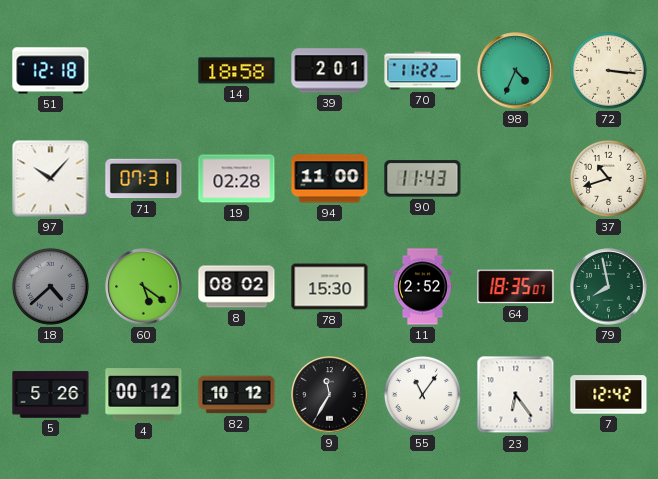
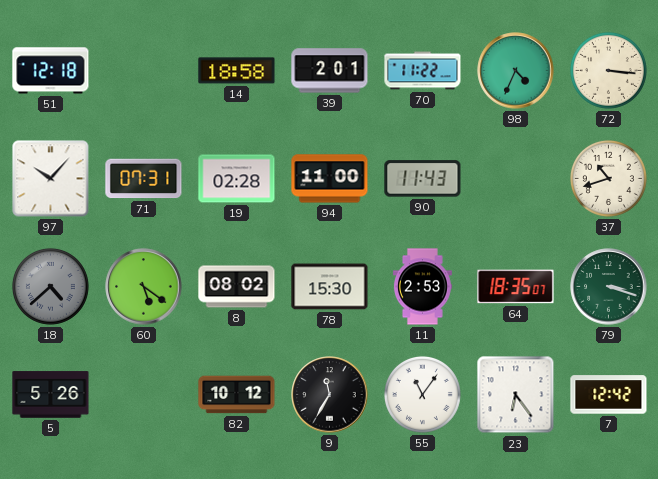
11: 2:52 -> 2:53 (423, 287)
79: 7:58 -> 3:18 (609, 287)
4: 00:12 -> none (144, 395)
